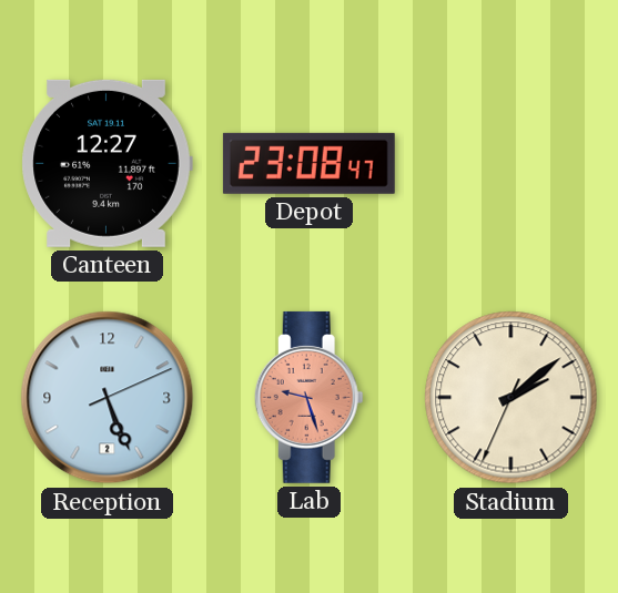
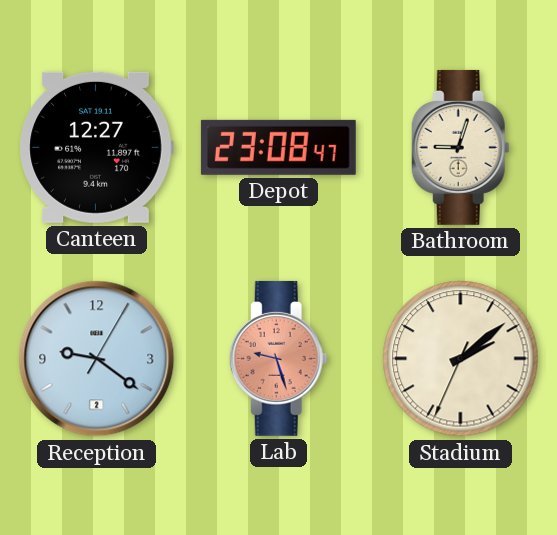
Bathroom: none -> 9:03 (460, 147)
Reception: 5:26 -> 9:21 (97, 359)
